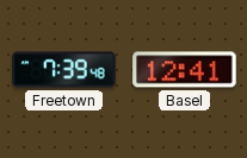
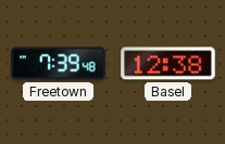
Basel: 12:41 -> 12:38 (168, 64)
